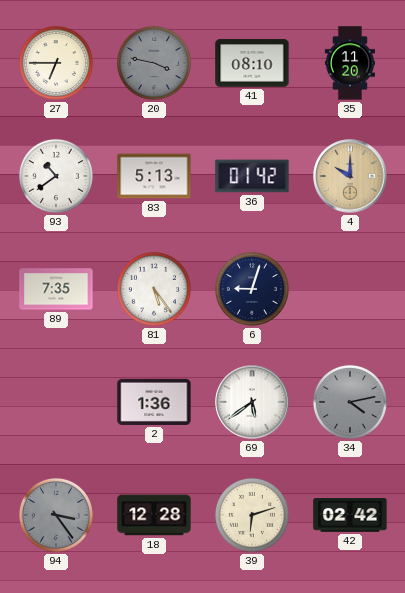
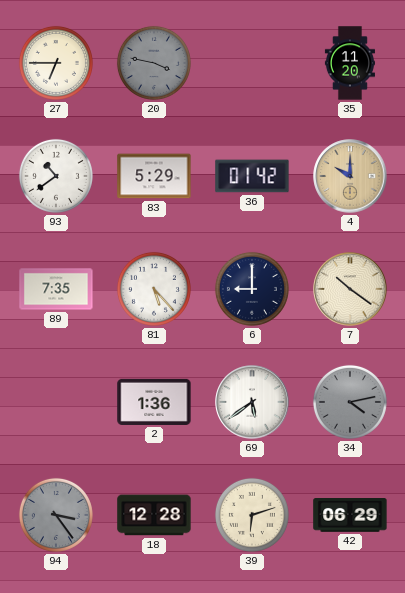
41: 08:10 -> none (252, 63)
83: 5:13 -> 5:29 (154, 176)
81: 5:24 -> 5:23 (154, 289)
6: 9:03 -> 9:00 (252, 289)
7: none -> 10:21 (350, 289)
42: 02:42 -> 06:29 (350, 515)
